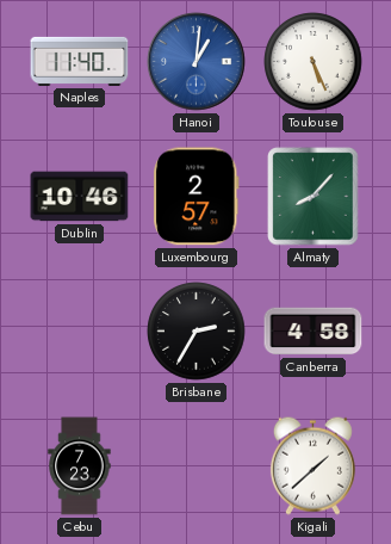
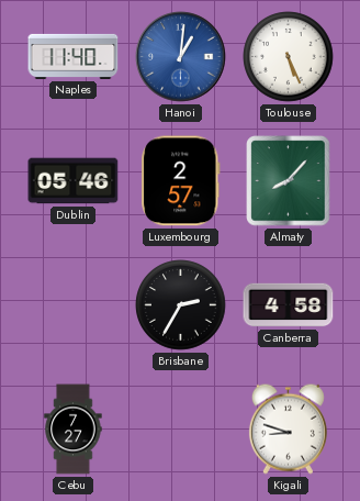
Dublin: 10:46 -> 05:46 (74, 181)
Cebu: 7:23 -> 7:27 (74, 430)
Kigali: 1:38 -> 8:48 (288, 428)
